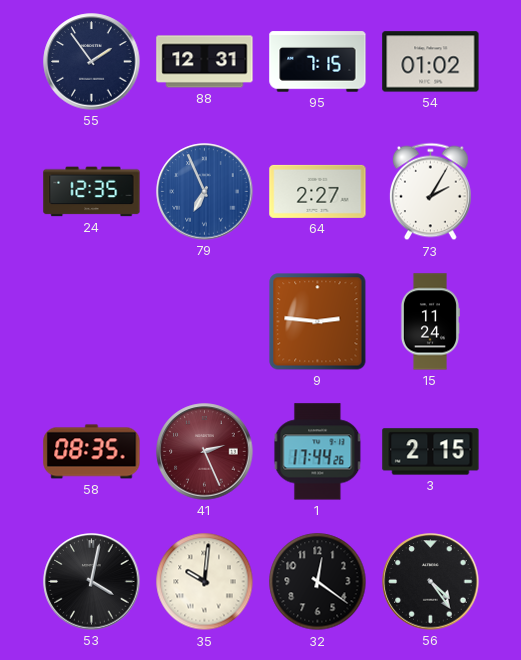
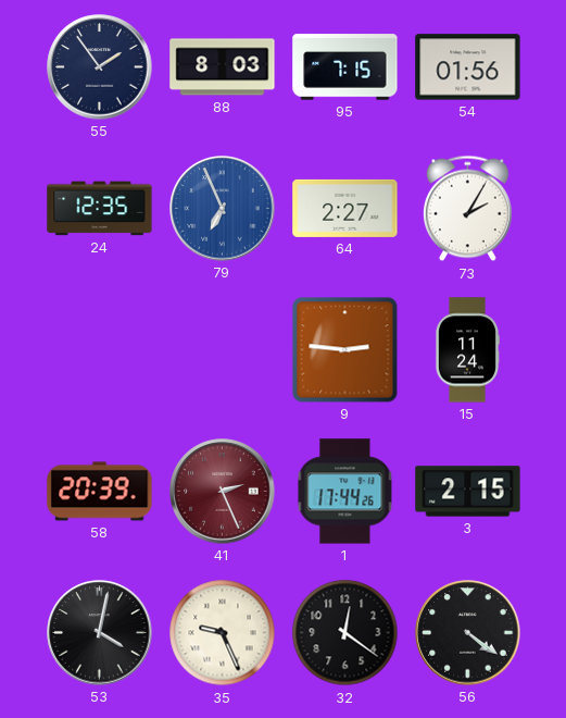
88: 12:31 -> 8:03 (223, 67)
54: 01:02 -> 01:56 (468, 67)
58: 08:35 -> 20:39 (100, 492)
35: 10:01 -> 9:26 (223, 633)
56: 4:24 -> 4:21 (468, 633)
